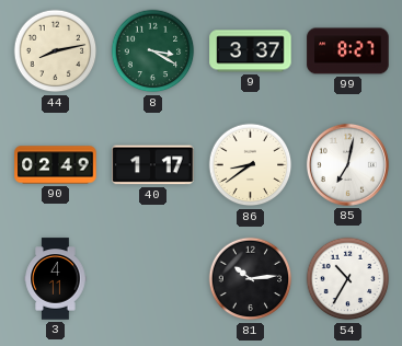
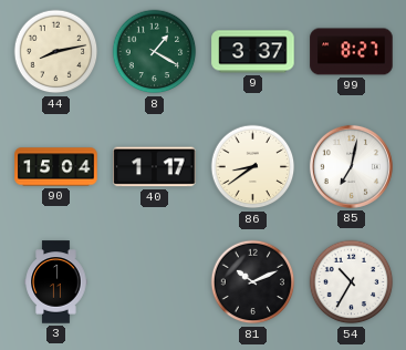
8: 3:20 -> 1:20 (155, 52)
90: 02:49 -> 15:04 (56, 167)
3: 4:11 -> 1:11 (56, 282)
81: 10:14 -> 10:11 (253, 282)
